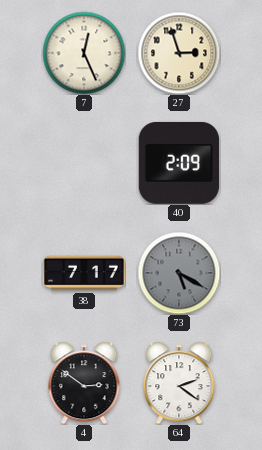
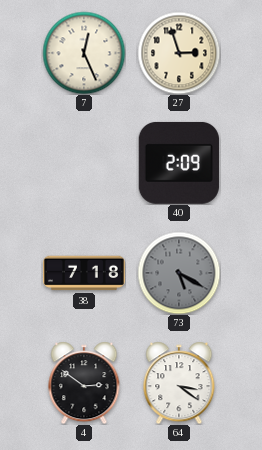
38: 7:17 -> 7:18 (85, 273)
64: 2:21 -> 3:21 (179, 383)
